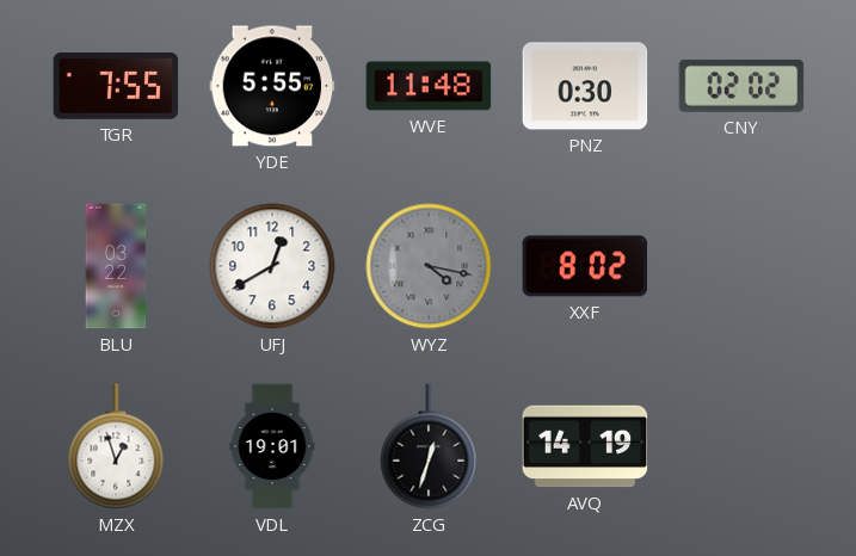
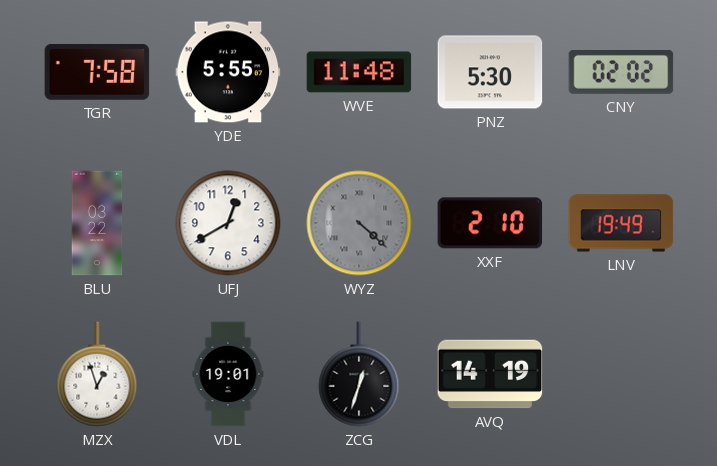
TGR: 7:55 -> 7:58 (97, 72)
PNZ: 0:30 -> 5:30 (490, 72)
WYZ: 4:17 -> 4:22 (359, 223)
XXF: 8:02 -> 2:10 (490, 223)
LNV: none -> 19:49 (621, 223)
